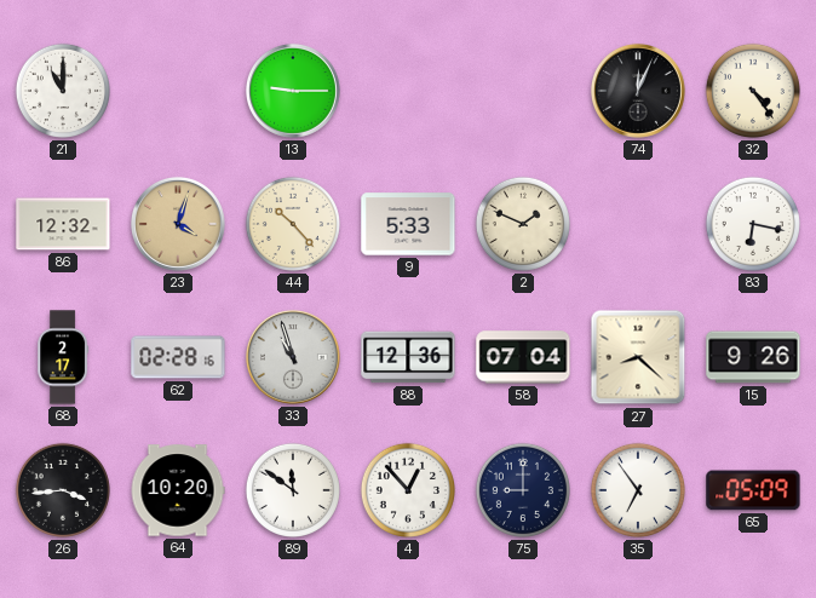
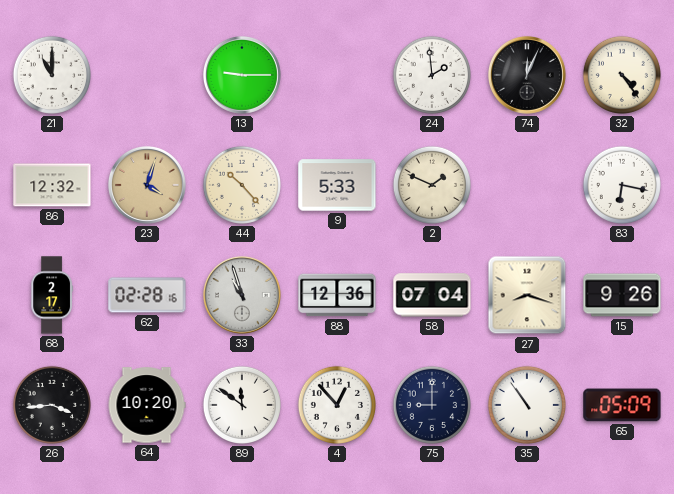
24: none -> 1:59 (432, 75)
27: 8:22 -> 8:18 (527, 295)
35: 6:54 -> 10:54 (527, 405)
